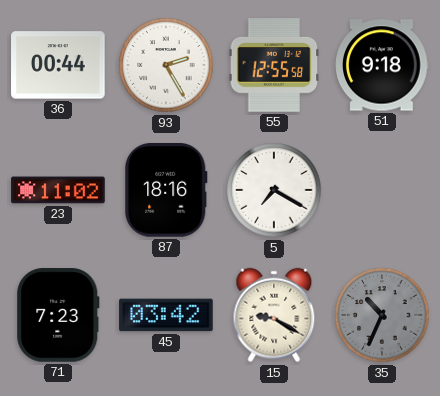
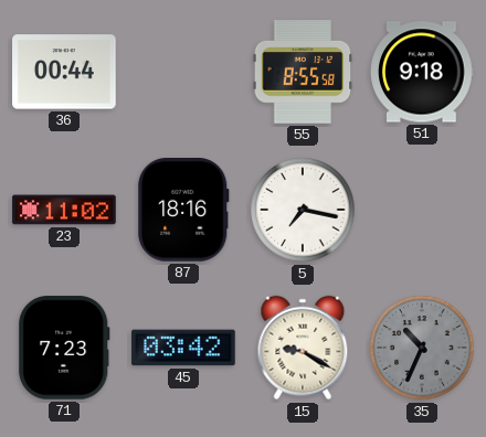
93: 2:25 -> none (166, 65)
55: 12:55 -> 8:55 (303, 72)
5: 7:20 -> 7:17 (303, 210)
